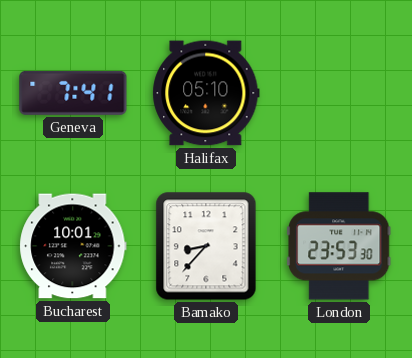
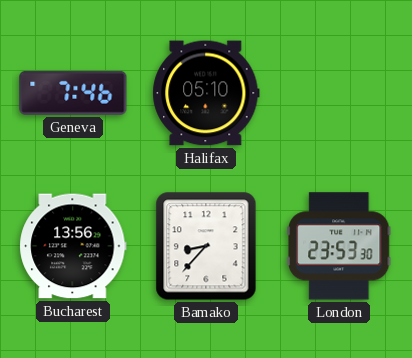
Geneva: 7:41 -> 7:46 (73, 93)
Bucharest: 10:01 -> 13:56 (73, 246)
